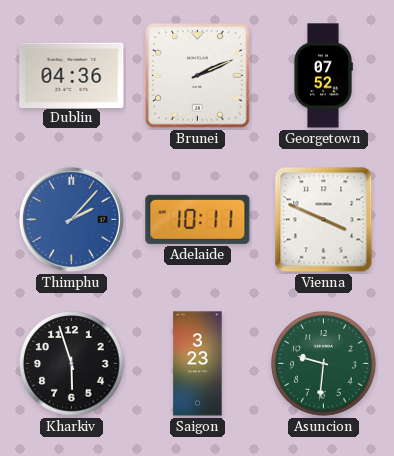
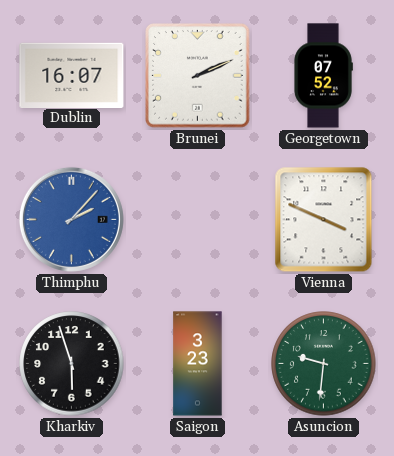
Dublin: 04:36 -> 16:07 (72, 75)
Adelaide: 10:11 -> none (198, 219)
